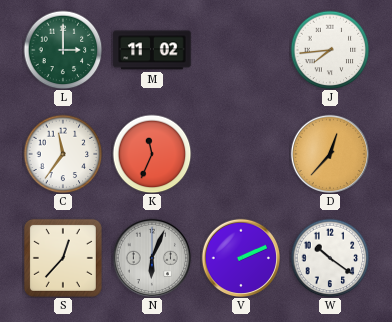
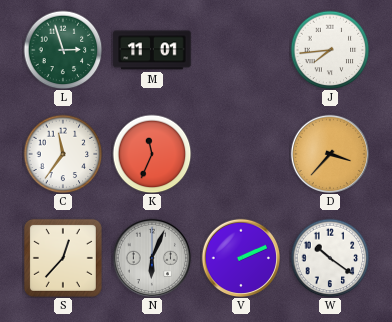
L: 3:00 -> 2:57 (63, 50)
M: 11:02 -> 11:01 (152, 50)
D: 12:37 -> 3:37 (329, 153)
